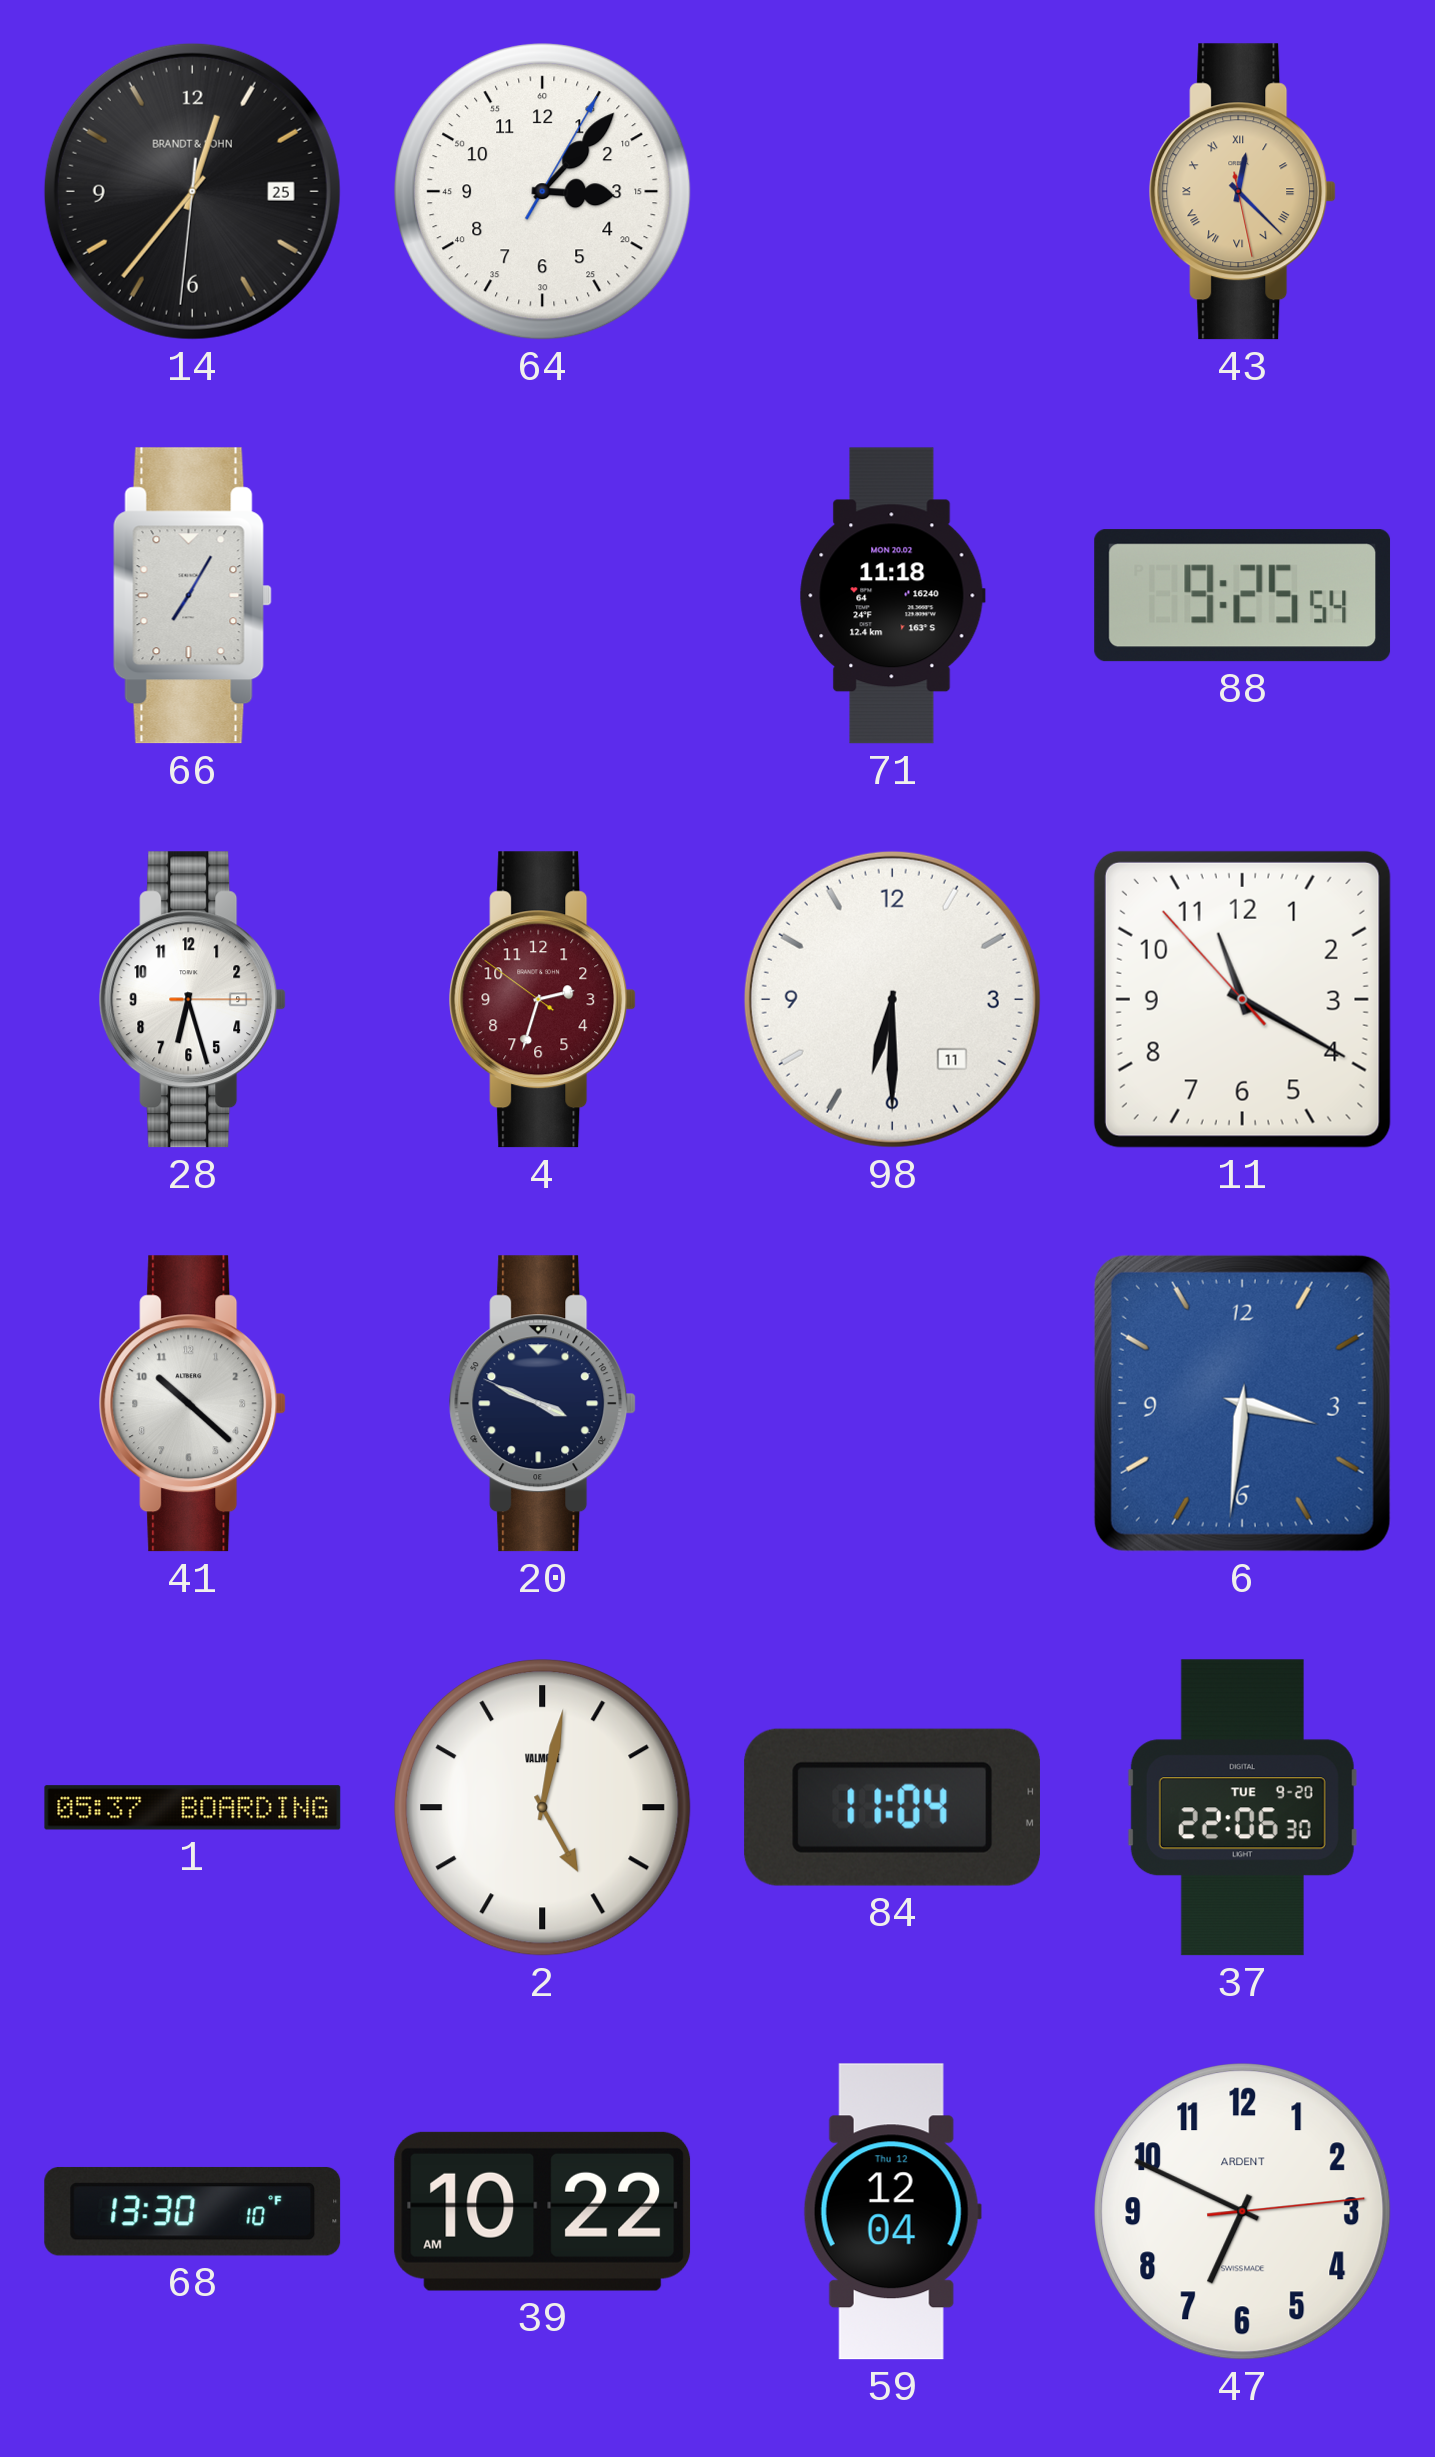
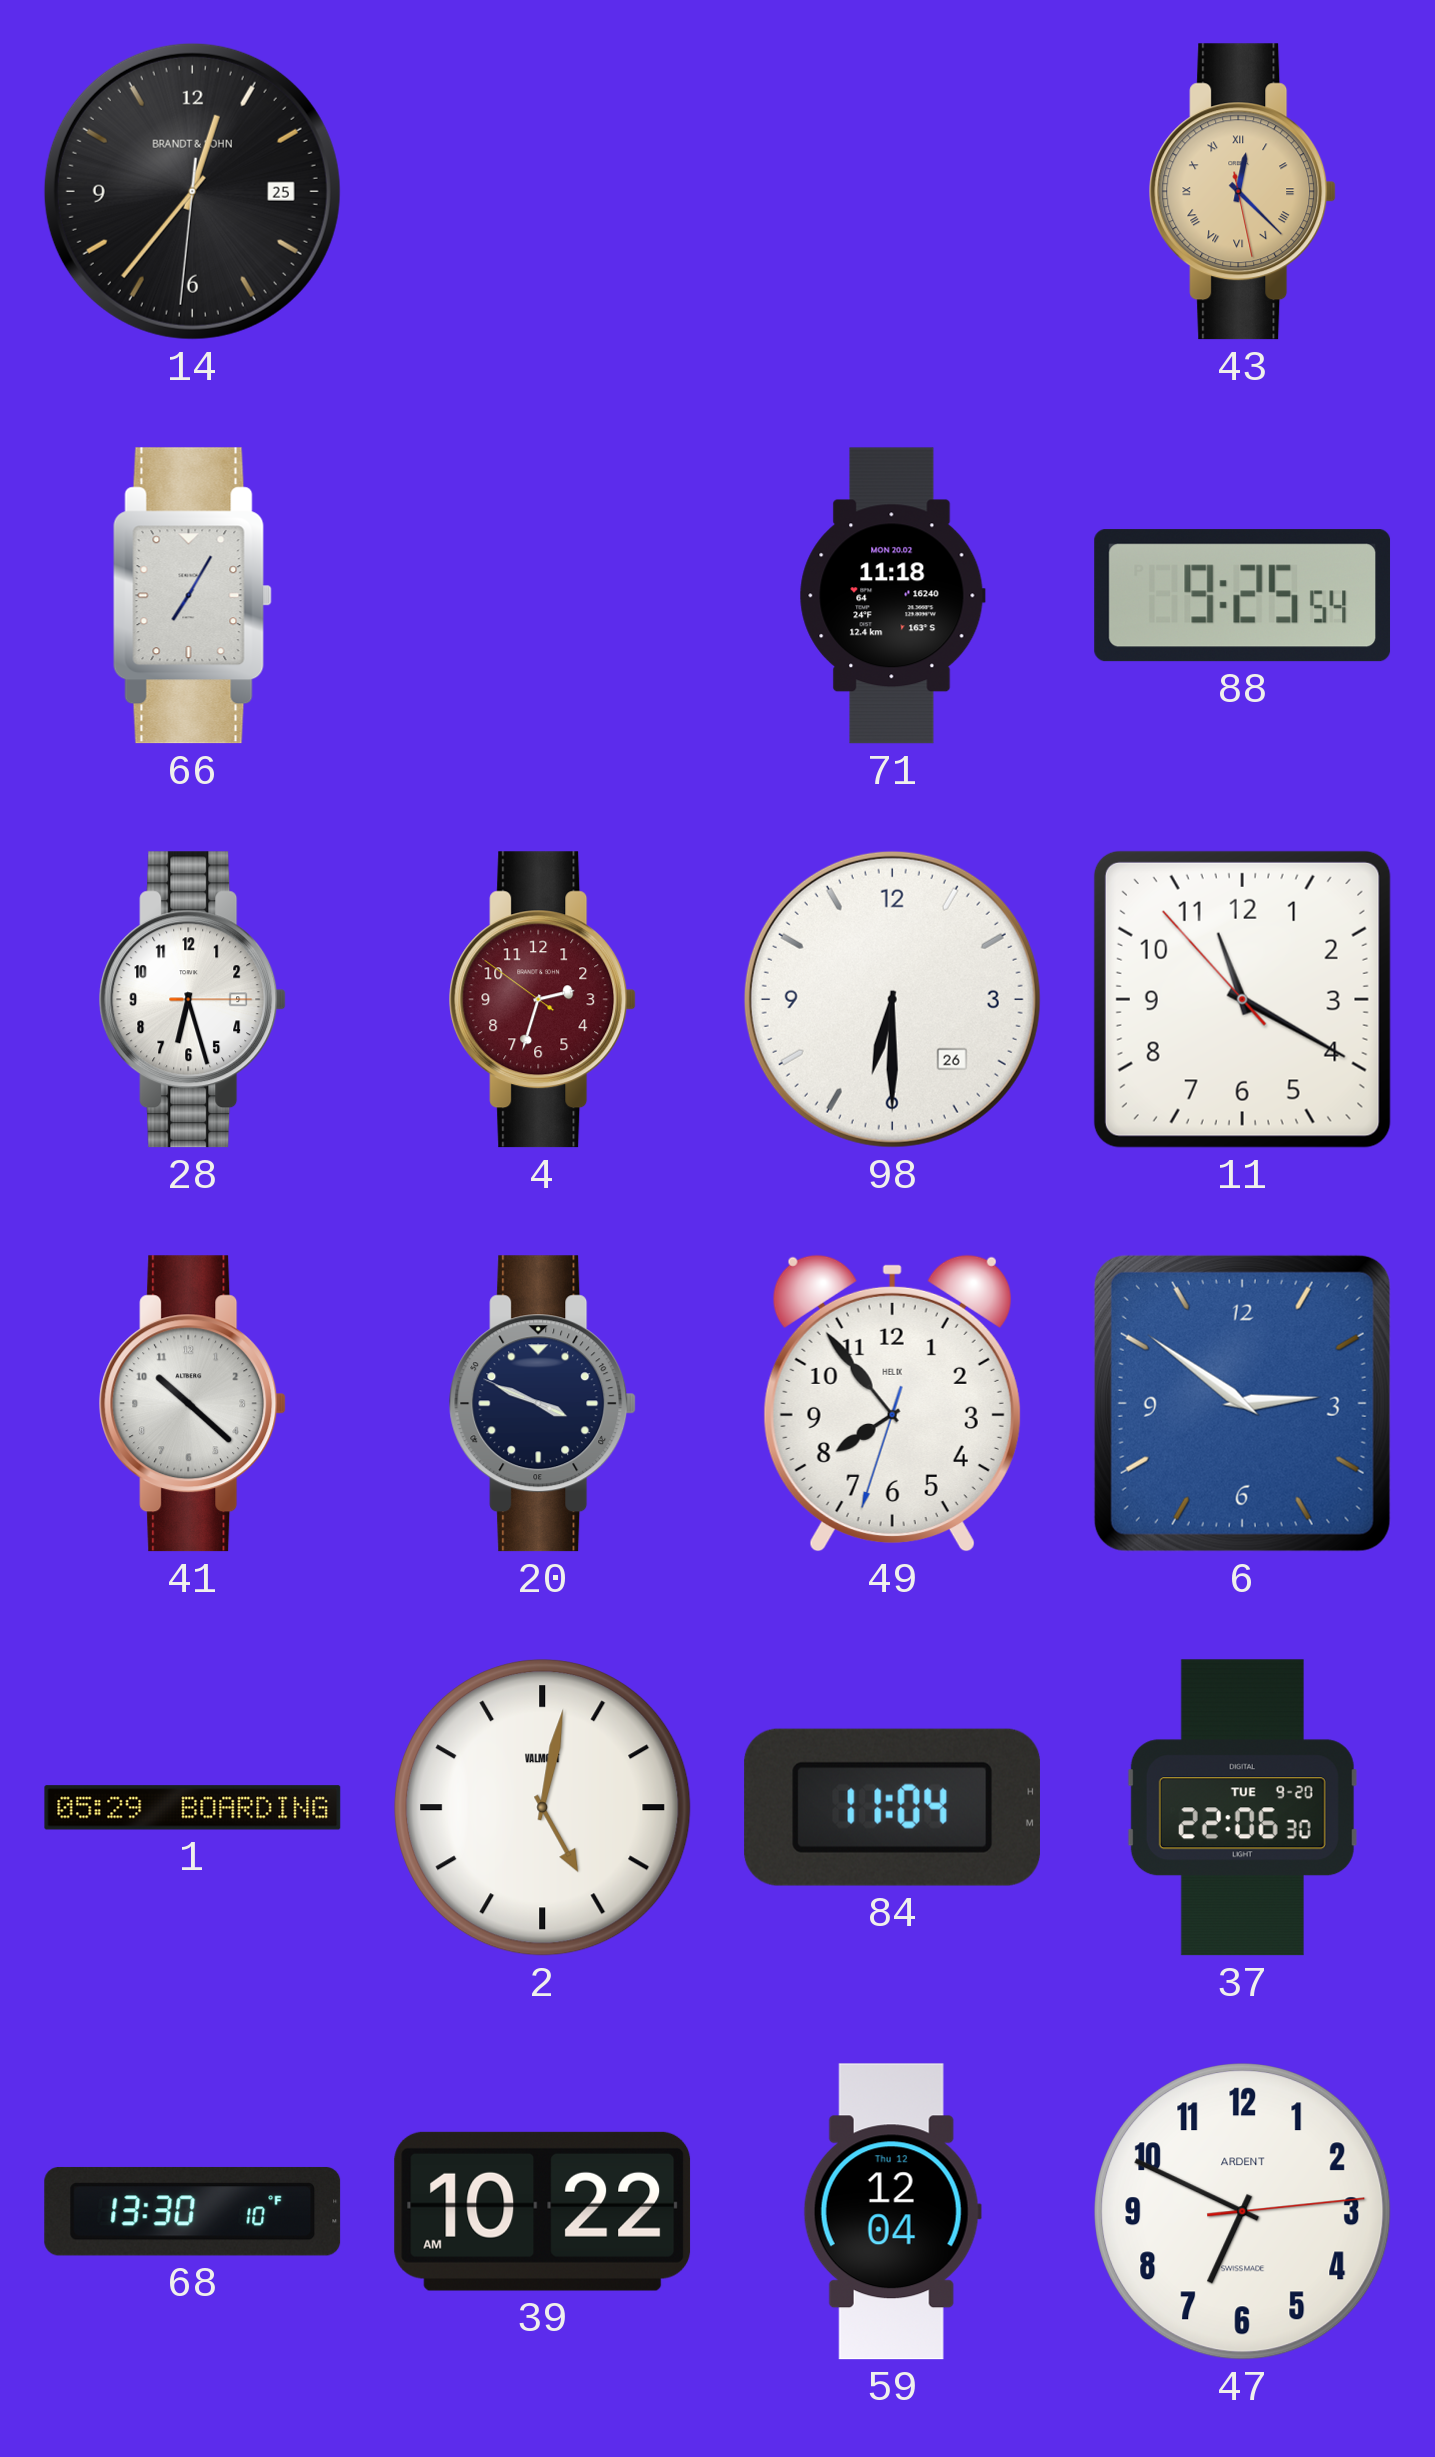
64: 3:07 -> none (543, 192)
98 date: 11 -> 26 (892, 999)
49: none -> 7:53 (892, 1403)
6: 3:31 -> 2:51 (1242, 1403)
1: 05:37 -> 05:29 (193, 1808)
